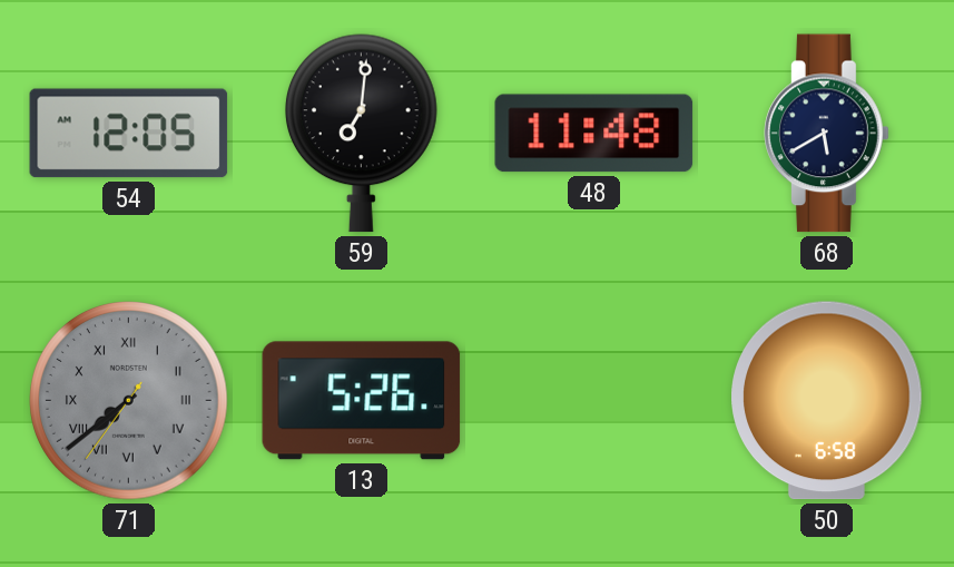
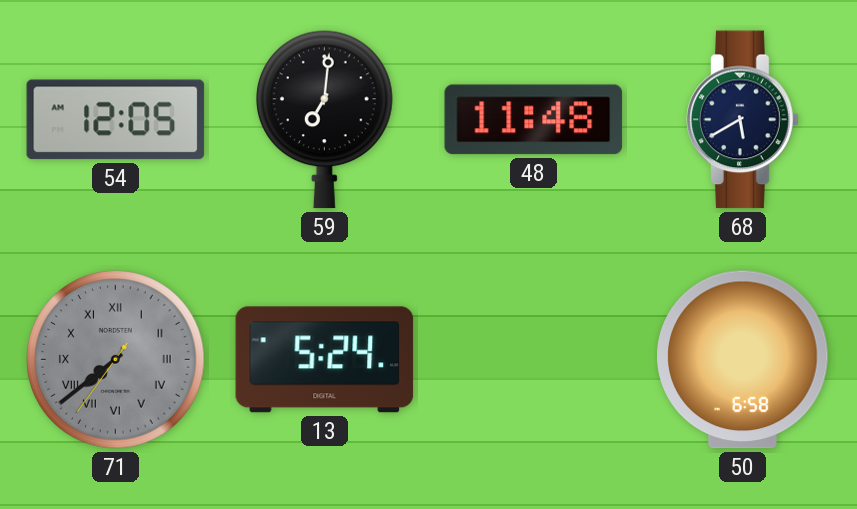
13: 5:26 -> 5:24 (325, 360)
